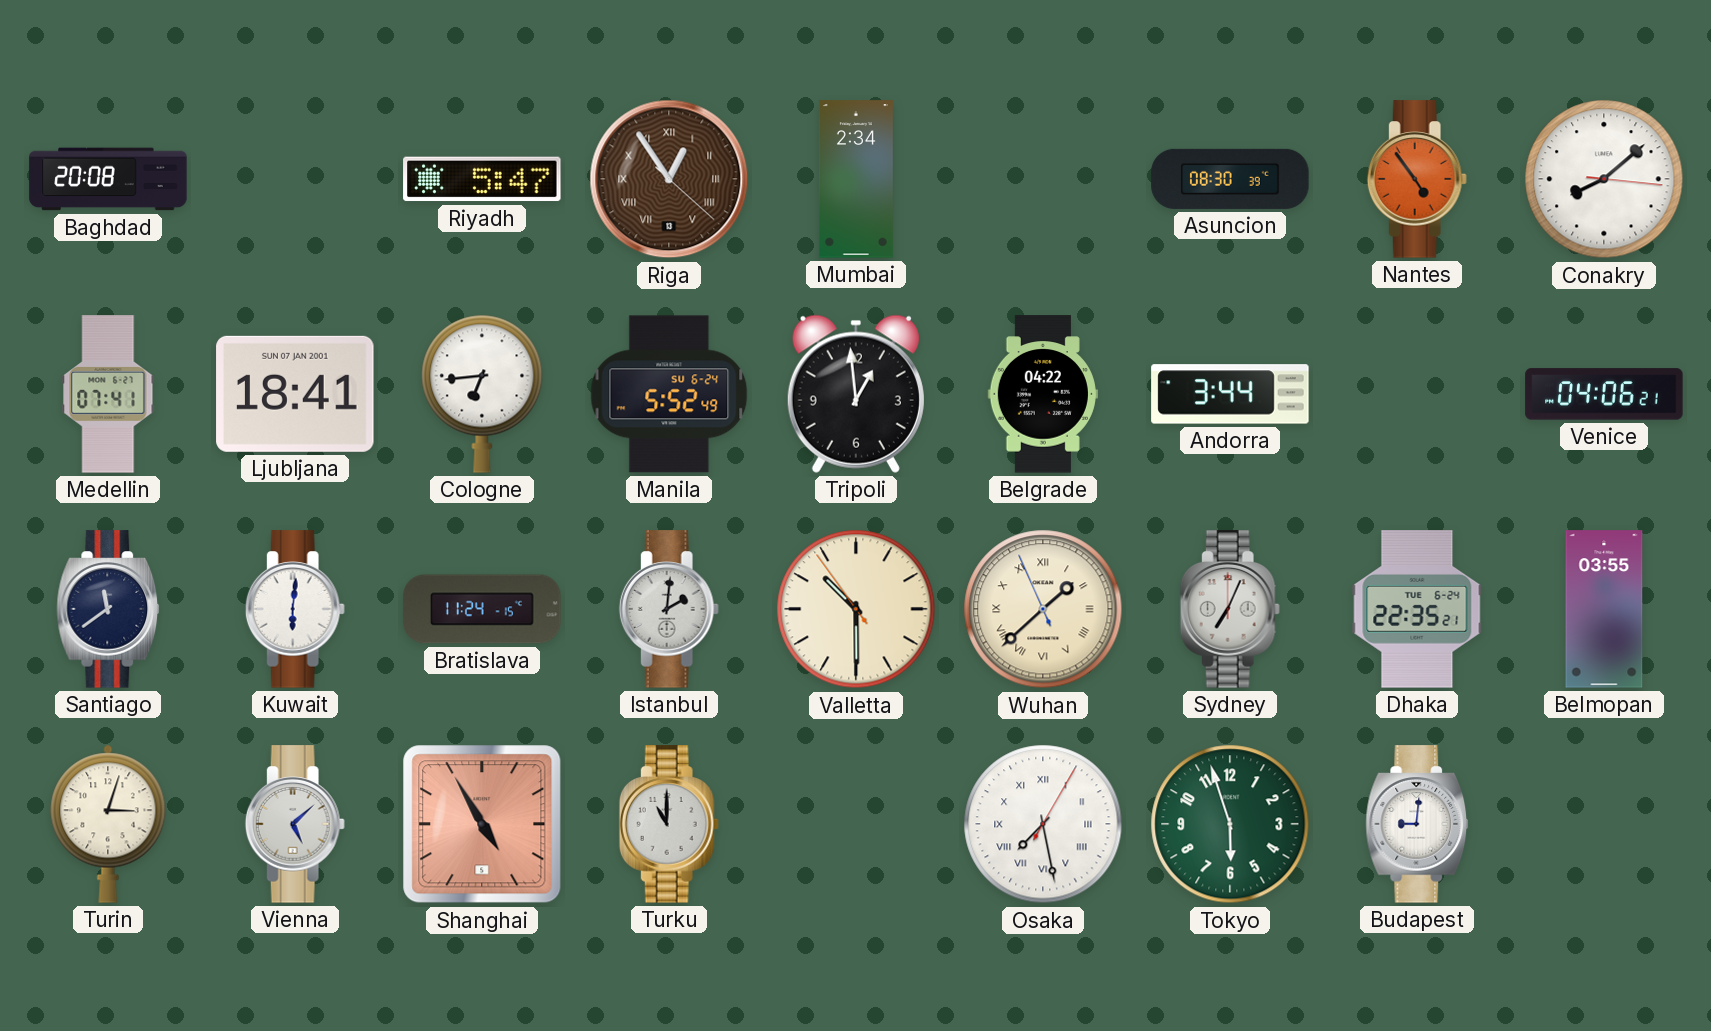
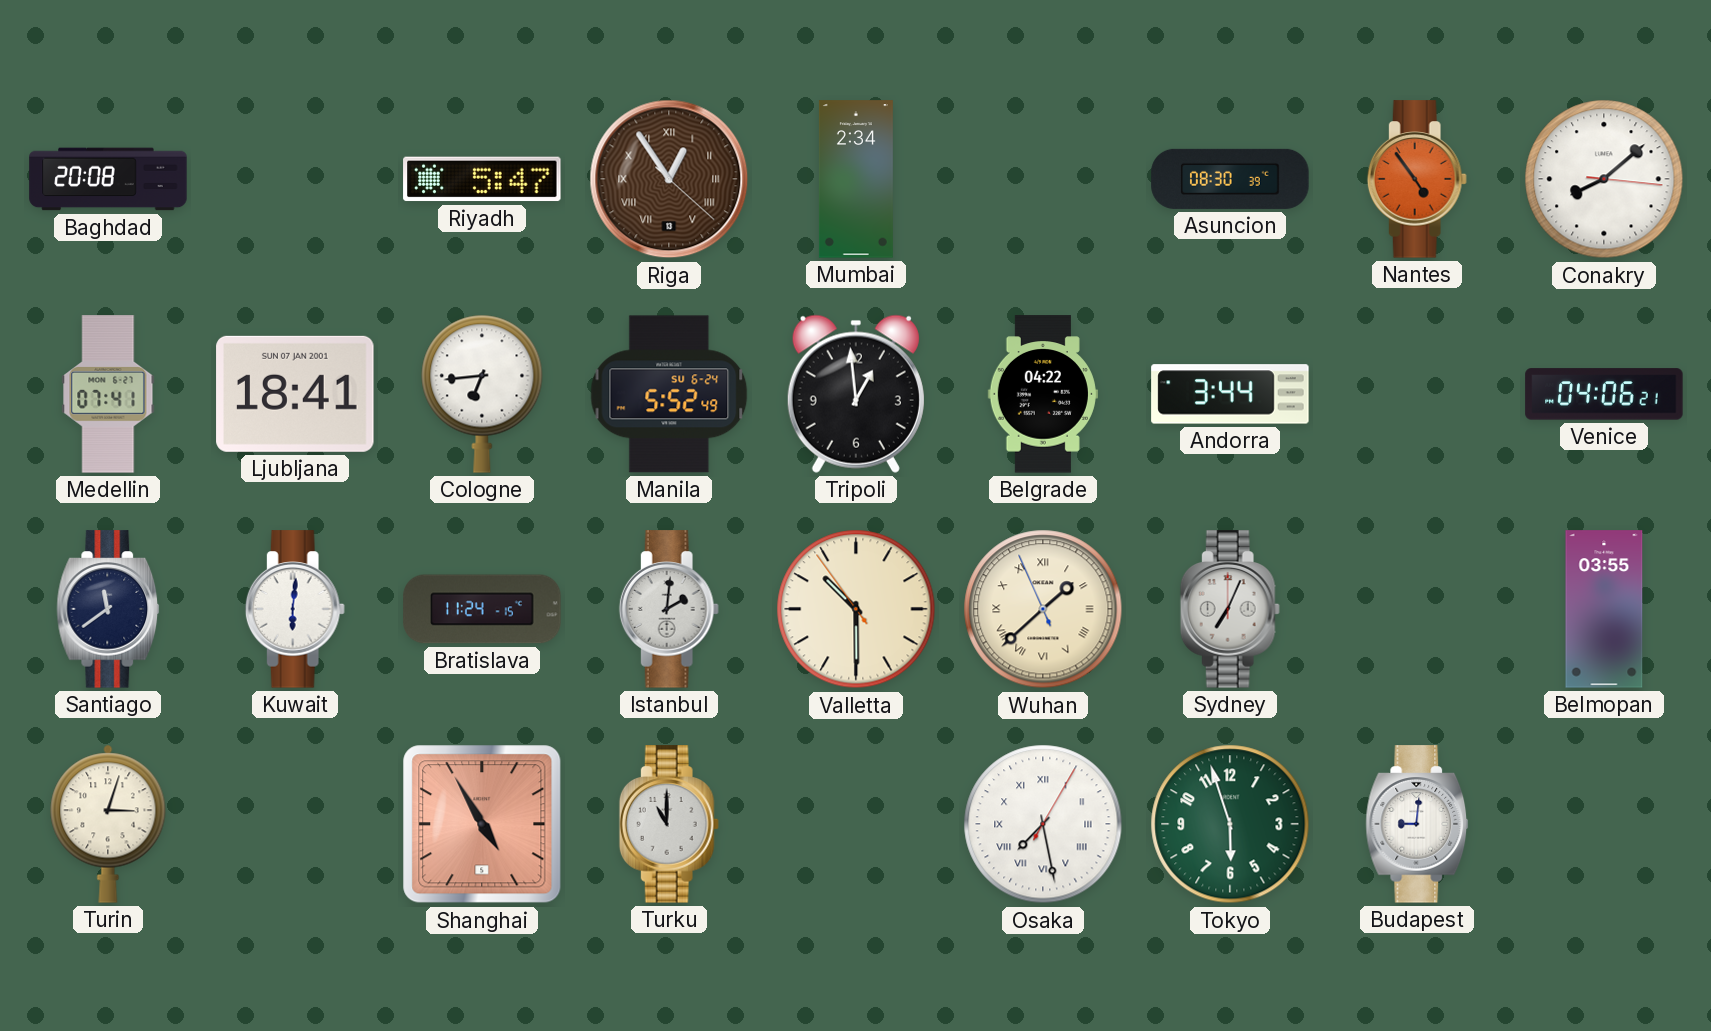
Dhaka: 22:35 -> none (1417, 609)
Vienna: 5:08 -> none (295, 824)
